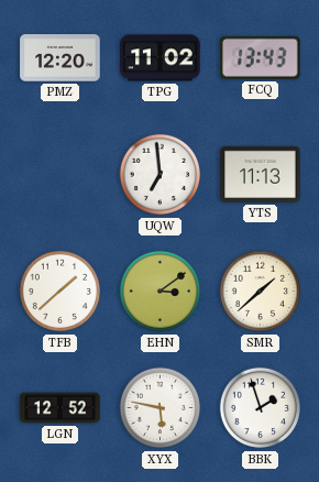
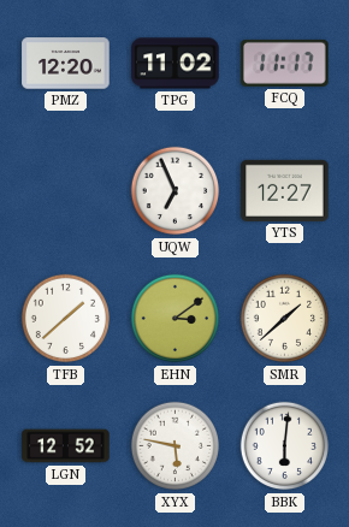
FCQ: 13:43 -> 11:17 (285, 63)
UQW: 6:59 -> 6:56 (176, 191)
YTS: 11:13 -> 12:27 (285, 190)
BBK: 1:57 -> 6:01 (285, 446)
